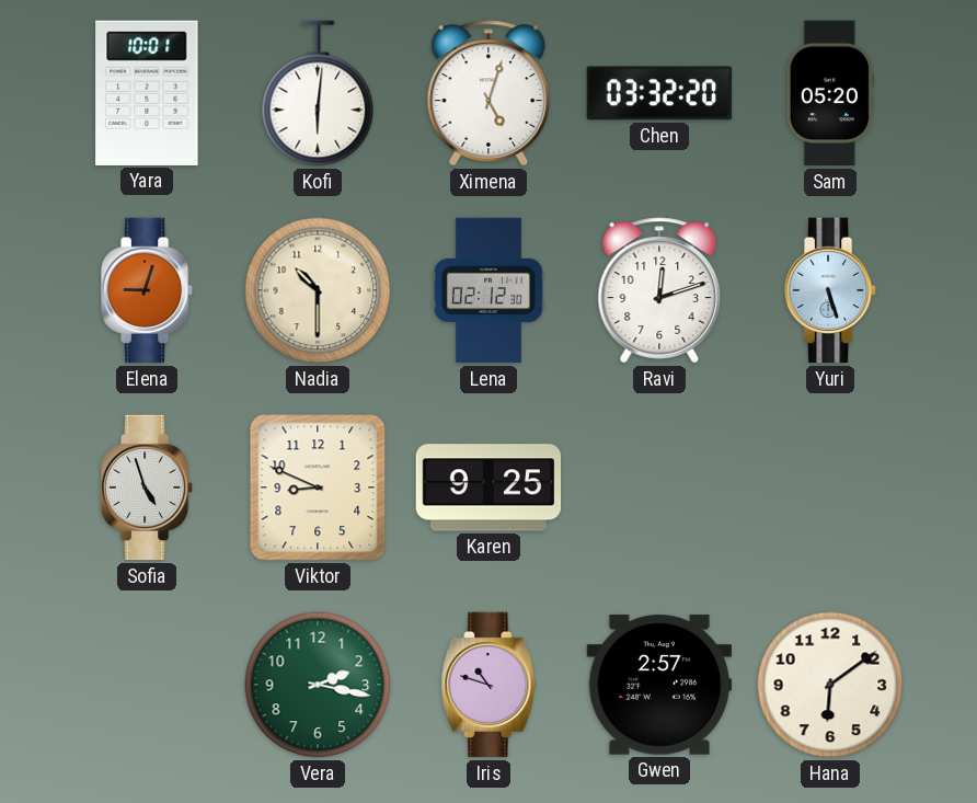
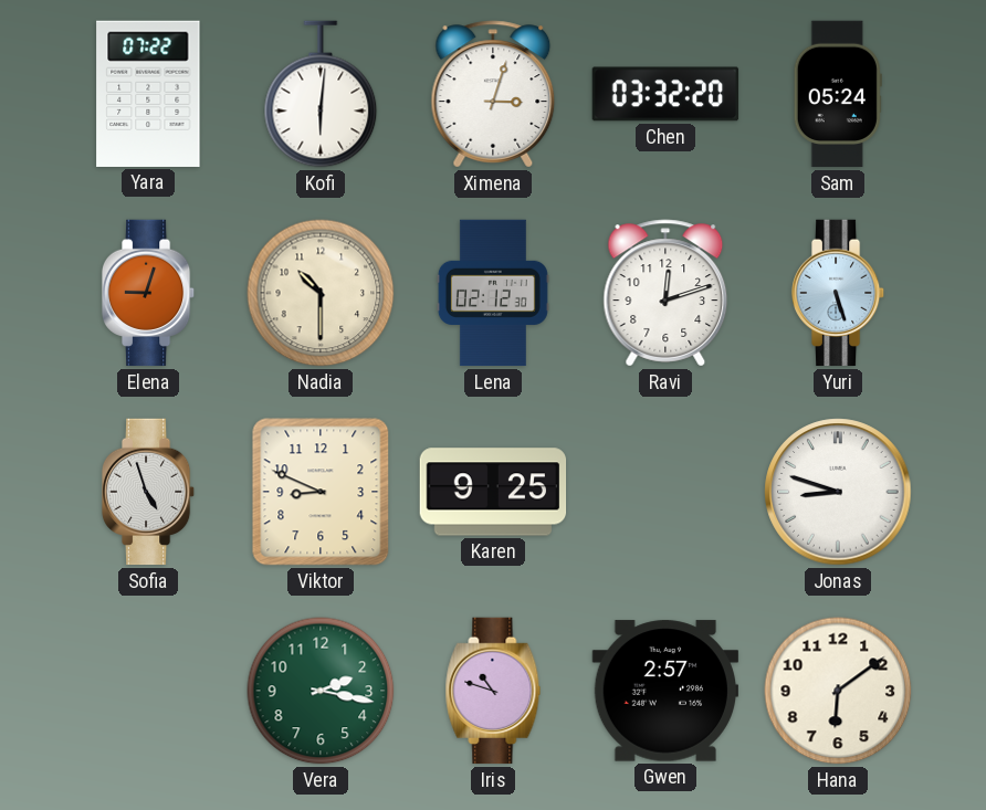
Yara: 10:01 -> 07:22 (148, 94)
Ximena: 5:03 -> 3:03 (493, 94)
Sam: 05:20 -> 05:24 (838, 94)
Jonas: none -> 8:48 (838, 492)
